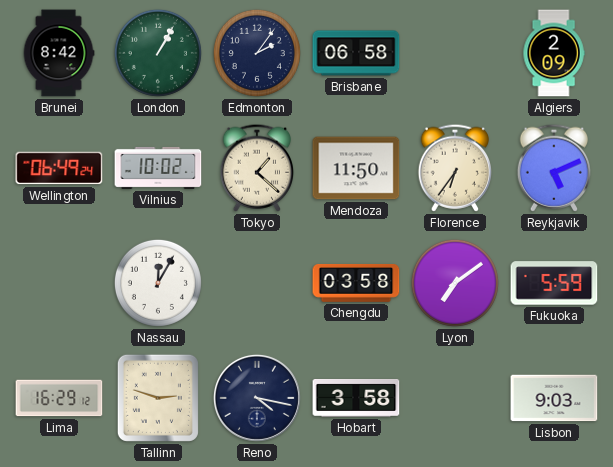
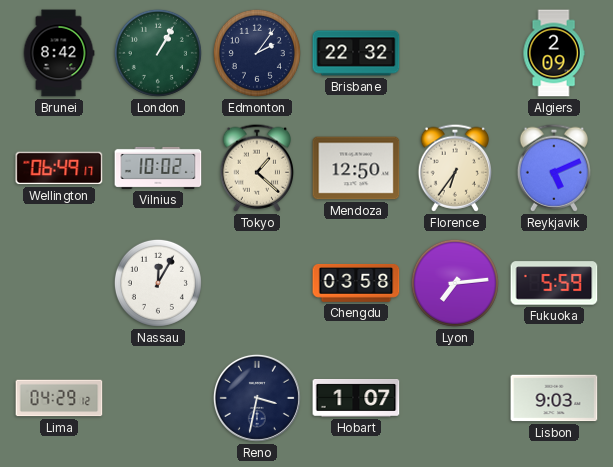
Brisbane: 06:58 -> 22:32 (356, 53)
Wellington: 06:49:24 -> 06:49:17 (59, 168)
Mendoza: 11:50 -> 12:50 (356, 168)
Lyon: 7:09 -> 7:14 (455, 283)
Lima: 16:29 -> 04:29 (59, 398)
Tallinn: 2:48 -> none (158, 398)
Reno: 4:17 -> 3:32 (257, 398)
Hobart: 3:58 -> 1:07 (356, 399)
